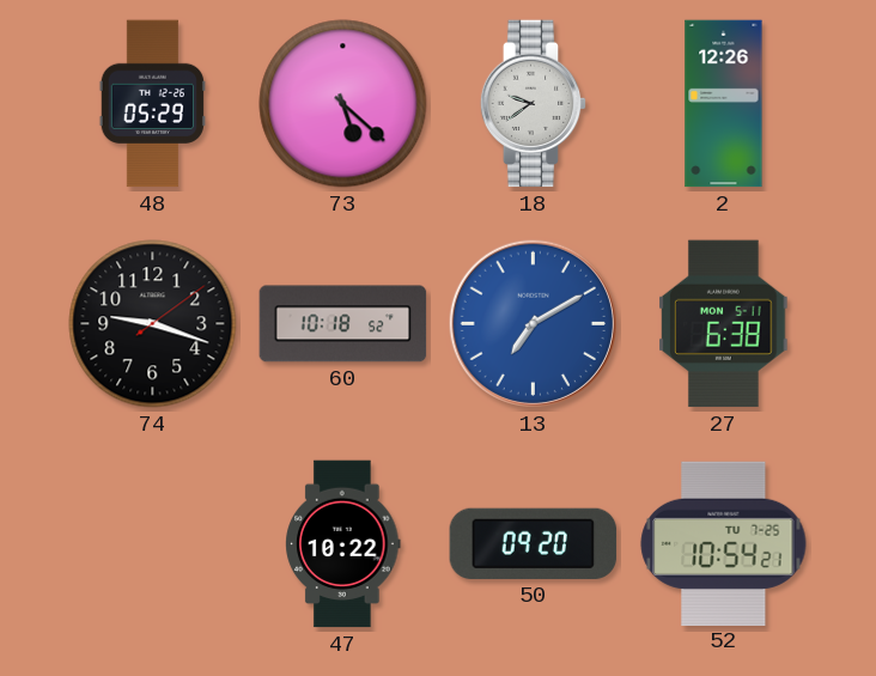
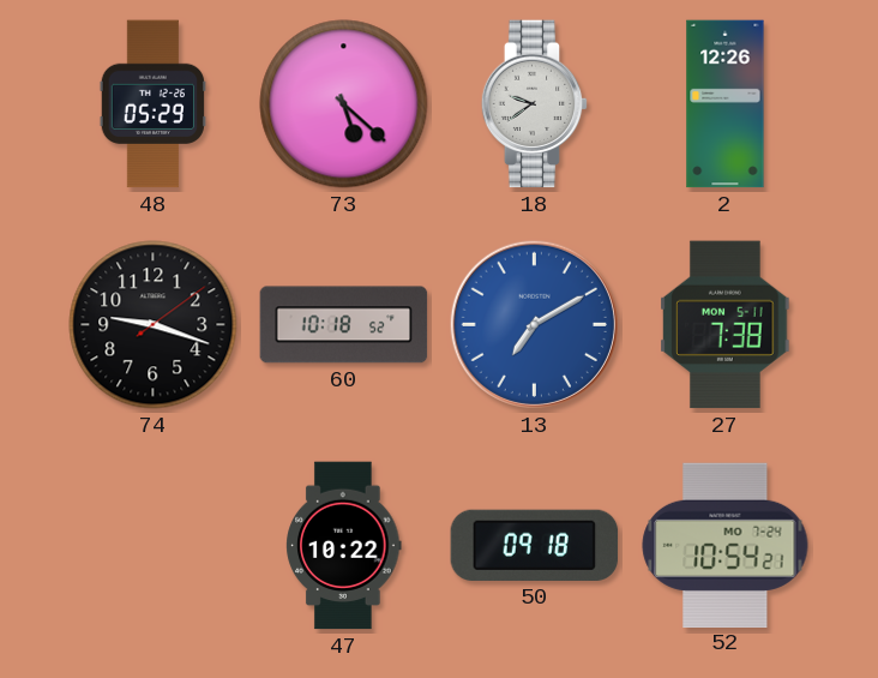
27: 6:38 -> 7:38 (726, 325)
50: 09:20 -> 09:18 (535, 545)
52 date: TU 7-25 -> MO 7-24 (726, 545)
